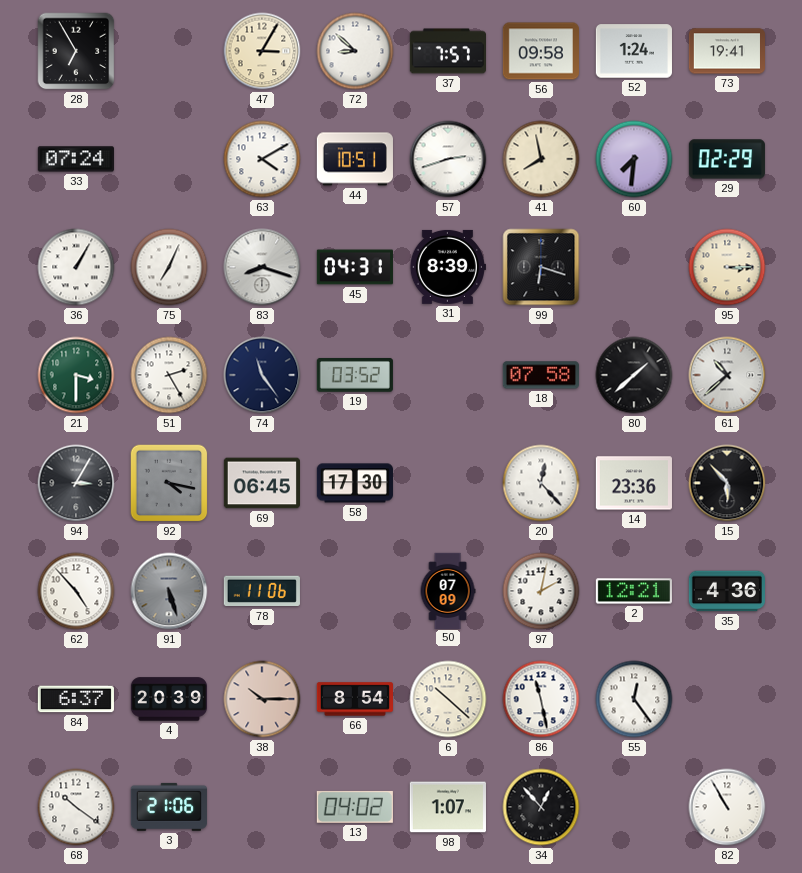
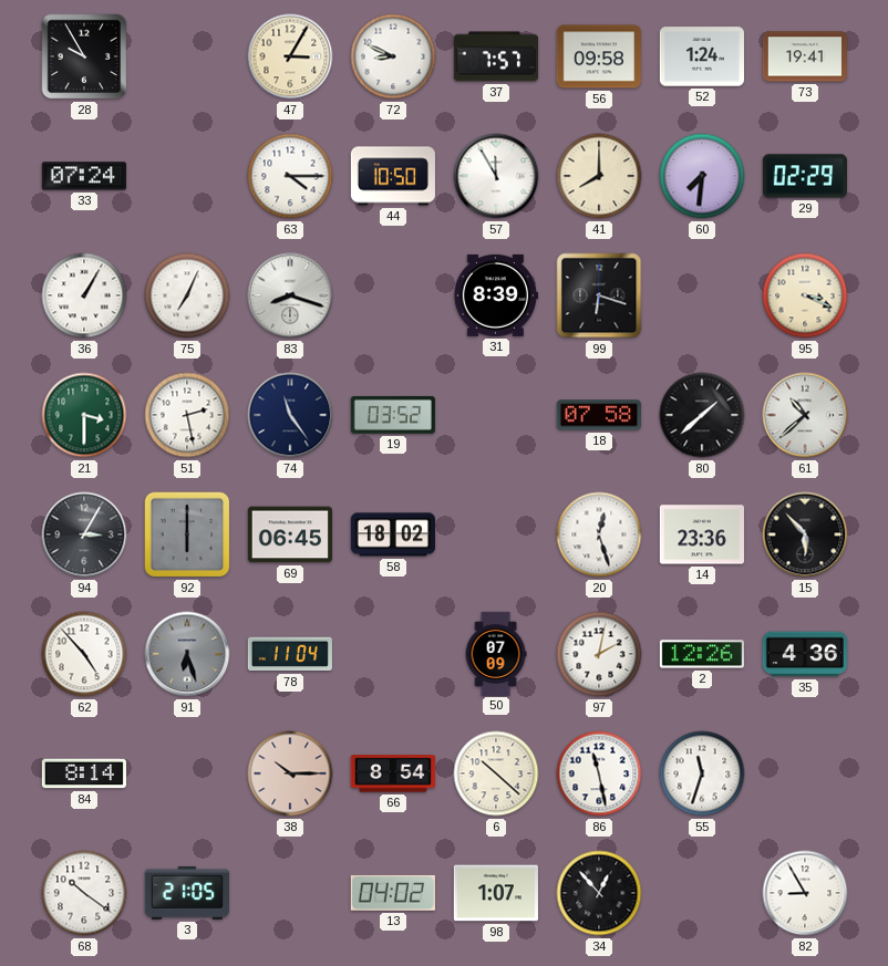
28: 6:55 -> 9:55 (84, 56)
72: 8:52 -> 8:49 (393, 56)
63: 4:10 -> 4:15 (290, 176)
44: 10:51 -> 10:50 (393, 176)
57: 2:42 -> 11:55 (496, 176)
41: 7:58 -> 8:00 (599, 176)
45: 04:31 -> none (355, 267)
95: 3:15 -> 3:19 (805, 295)
51: 2:25 -> 2:28 (187, 415)
92: 4:17 -> 6:00 (187, 534)
58: 17:30 -> 18:02 (393, 534)
20: 12:23 -> 12:27 (599, 534)
91: 5:27 -> 6:27 (187, 654)
78: 11:06 -> 11:04 (290, 654)
2: 12:21 -> 12:26 (702, 654)
84: 6:37 -> 8:14 (84, 773)
4: 20:39 -> none (168, 699)
55: 12:24 -> 11:33 (702, 773)
3: 21:06 -> 21:05 (187, 893)
82: 10:55 -> 8:55 (805, 893)
